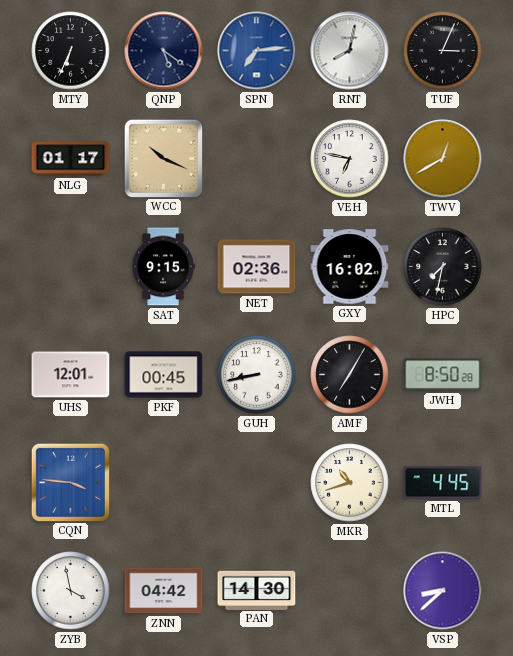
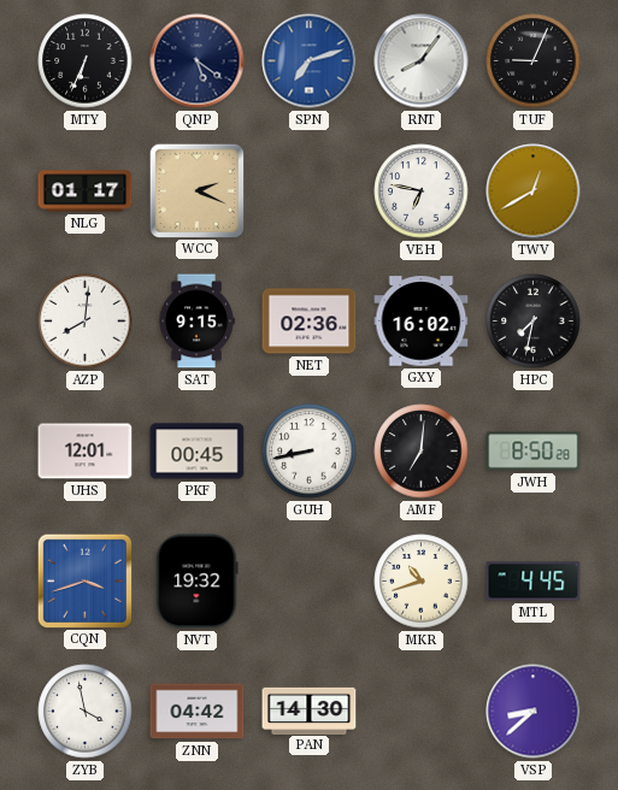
SPN: 7:14 -> 7:12 (310, 61)
RNT: 8:02 -> 8:06 (422, 61)
TUF: 3:04 -> 9:04 (534, 61)
WCC: 10:19 -> 2:19 (196, 190)
AZP: none -> 8:01 (86, 322)
AMF: 7:05 -> 7:01 (422, 452)
CQN: 3:46 -> 3:42 (84, 580)
NVT: none -> 19:32 (198, 582)
